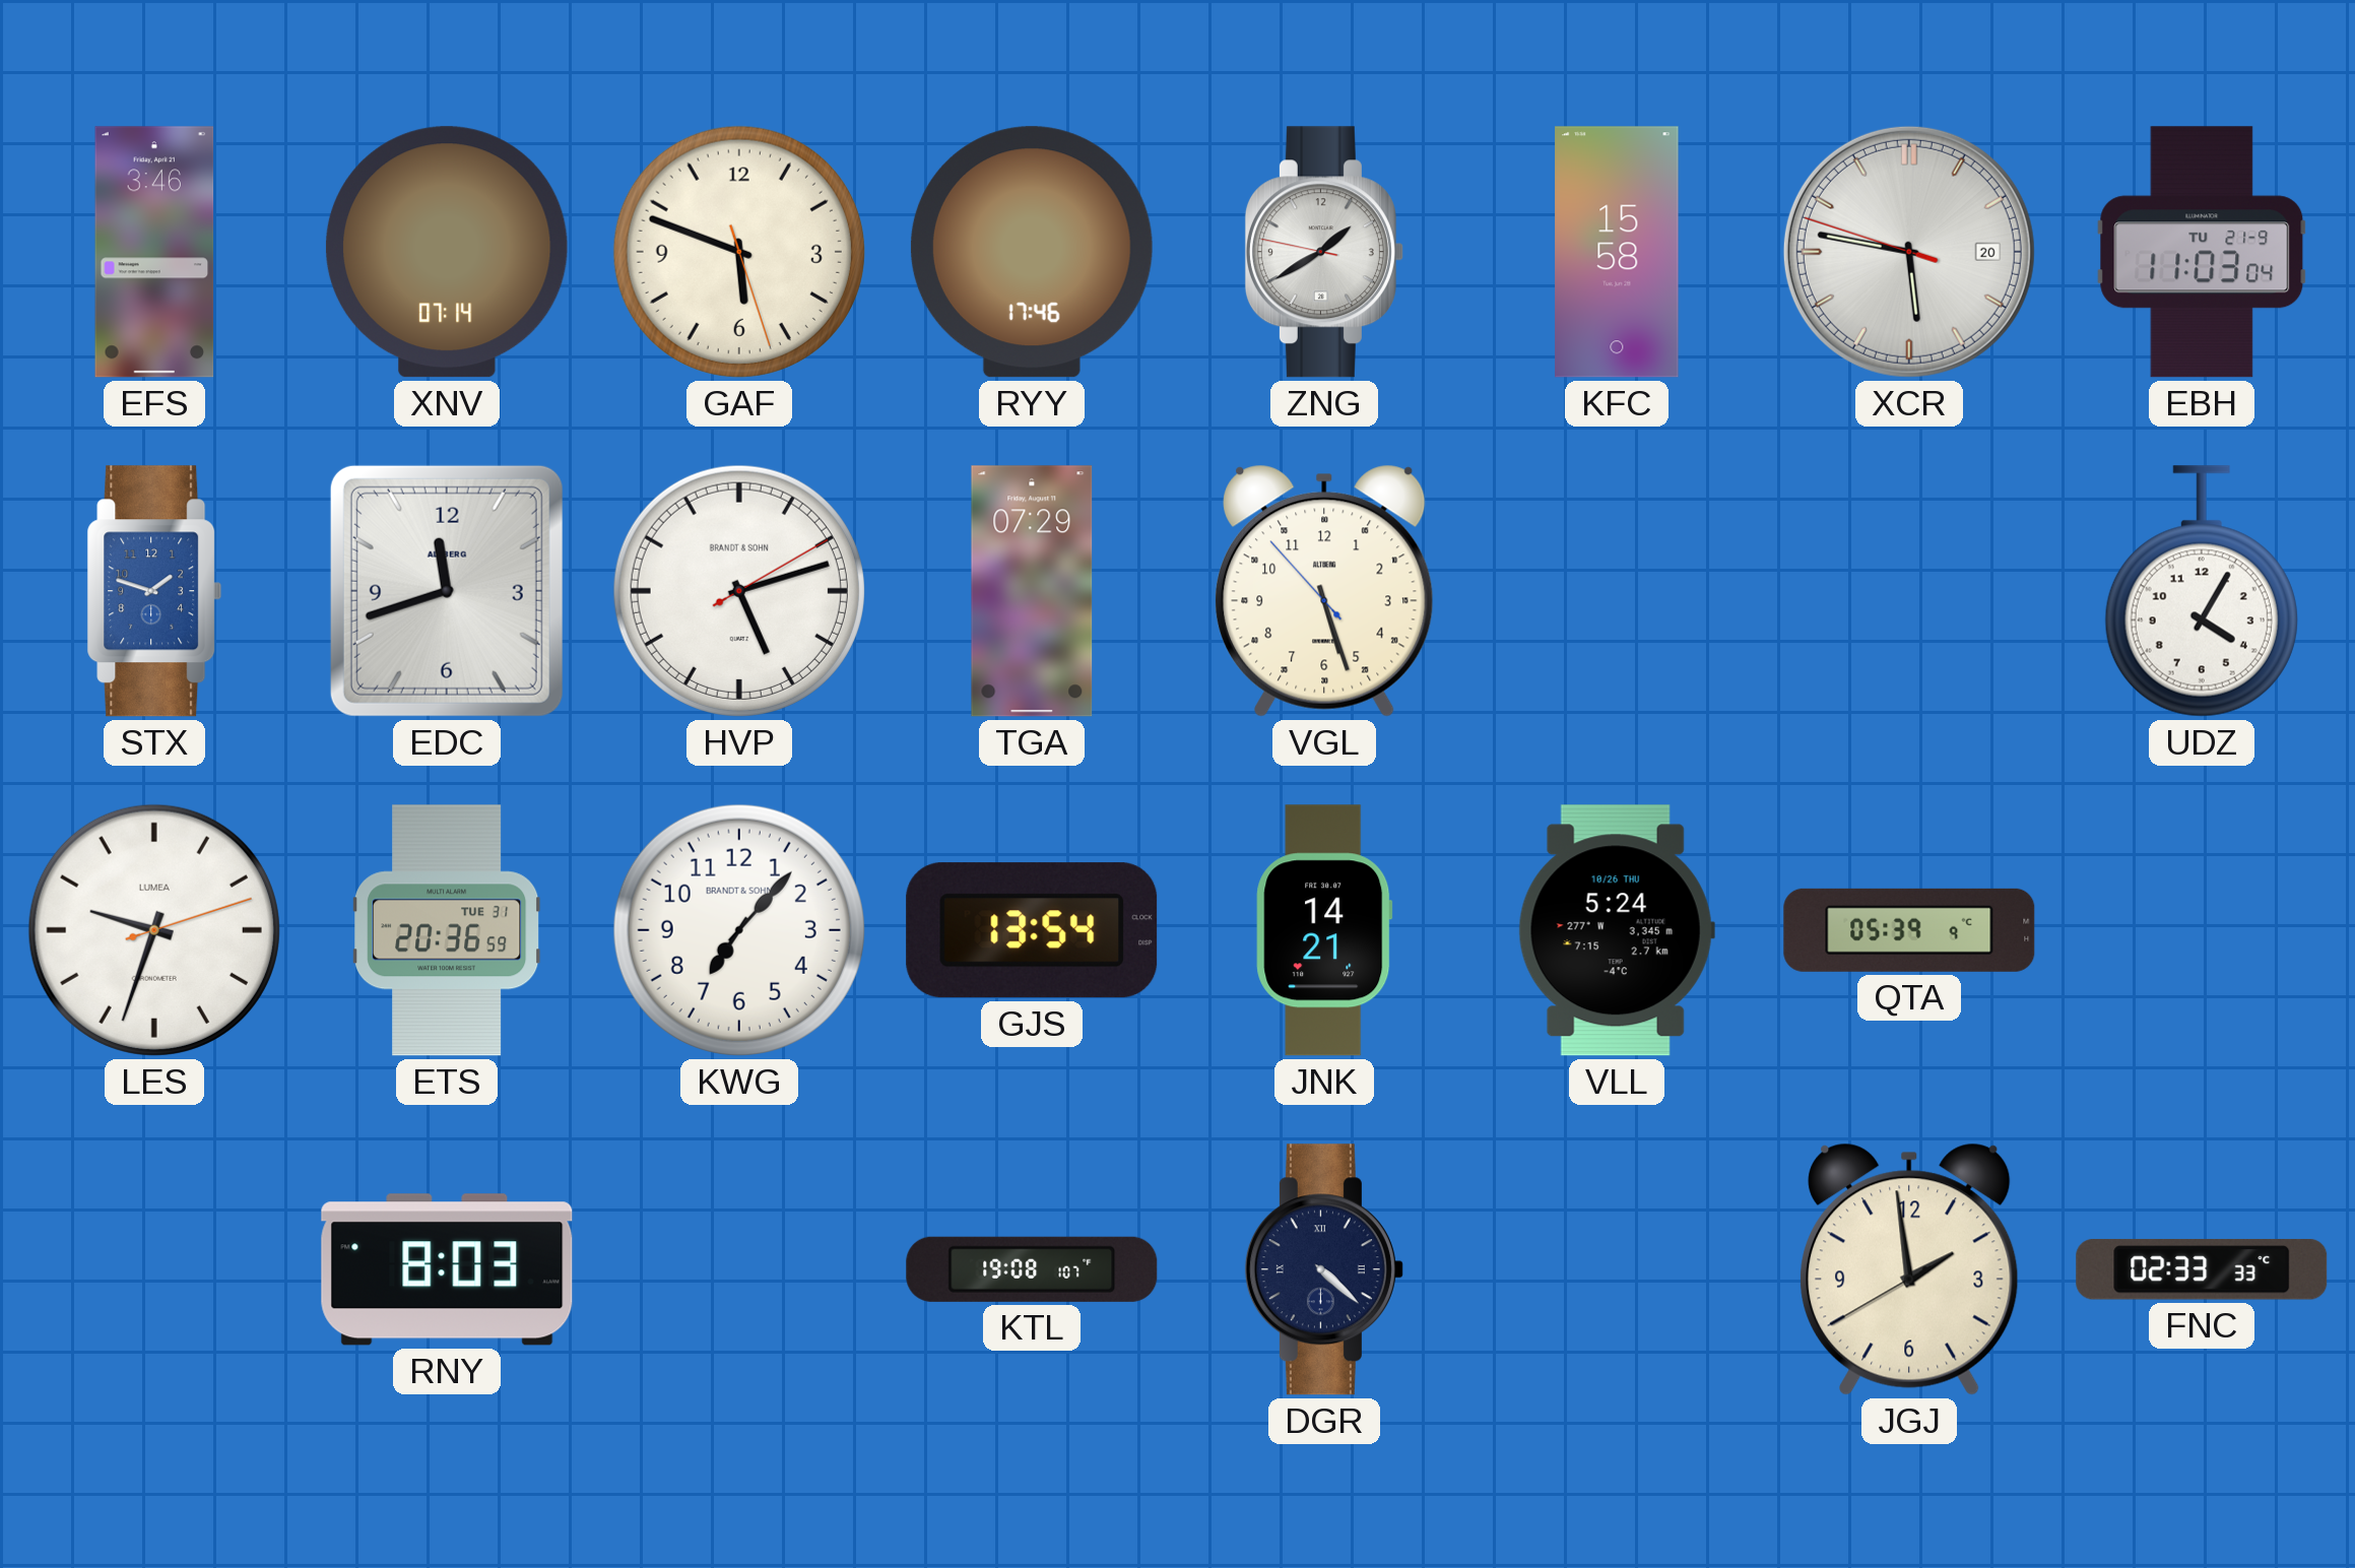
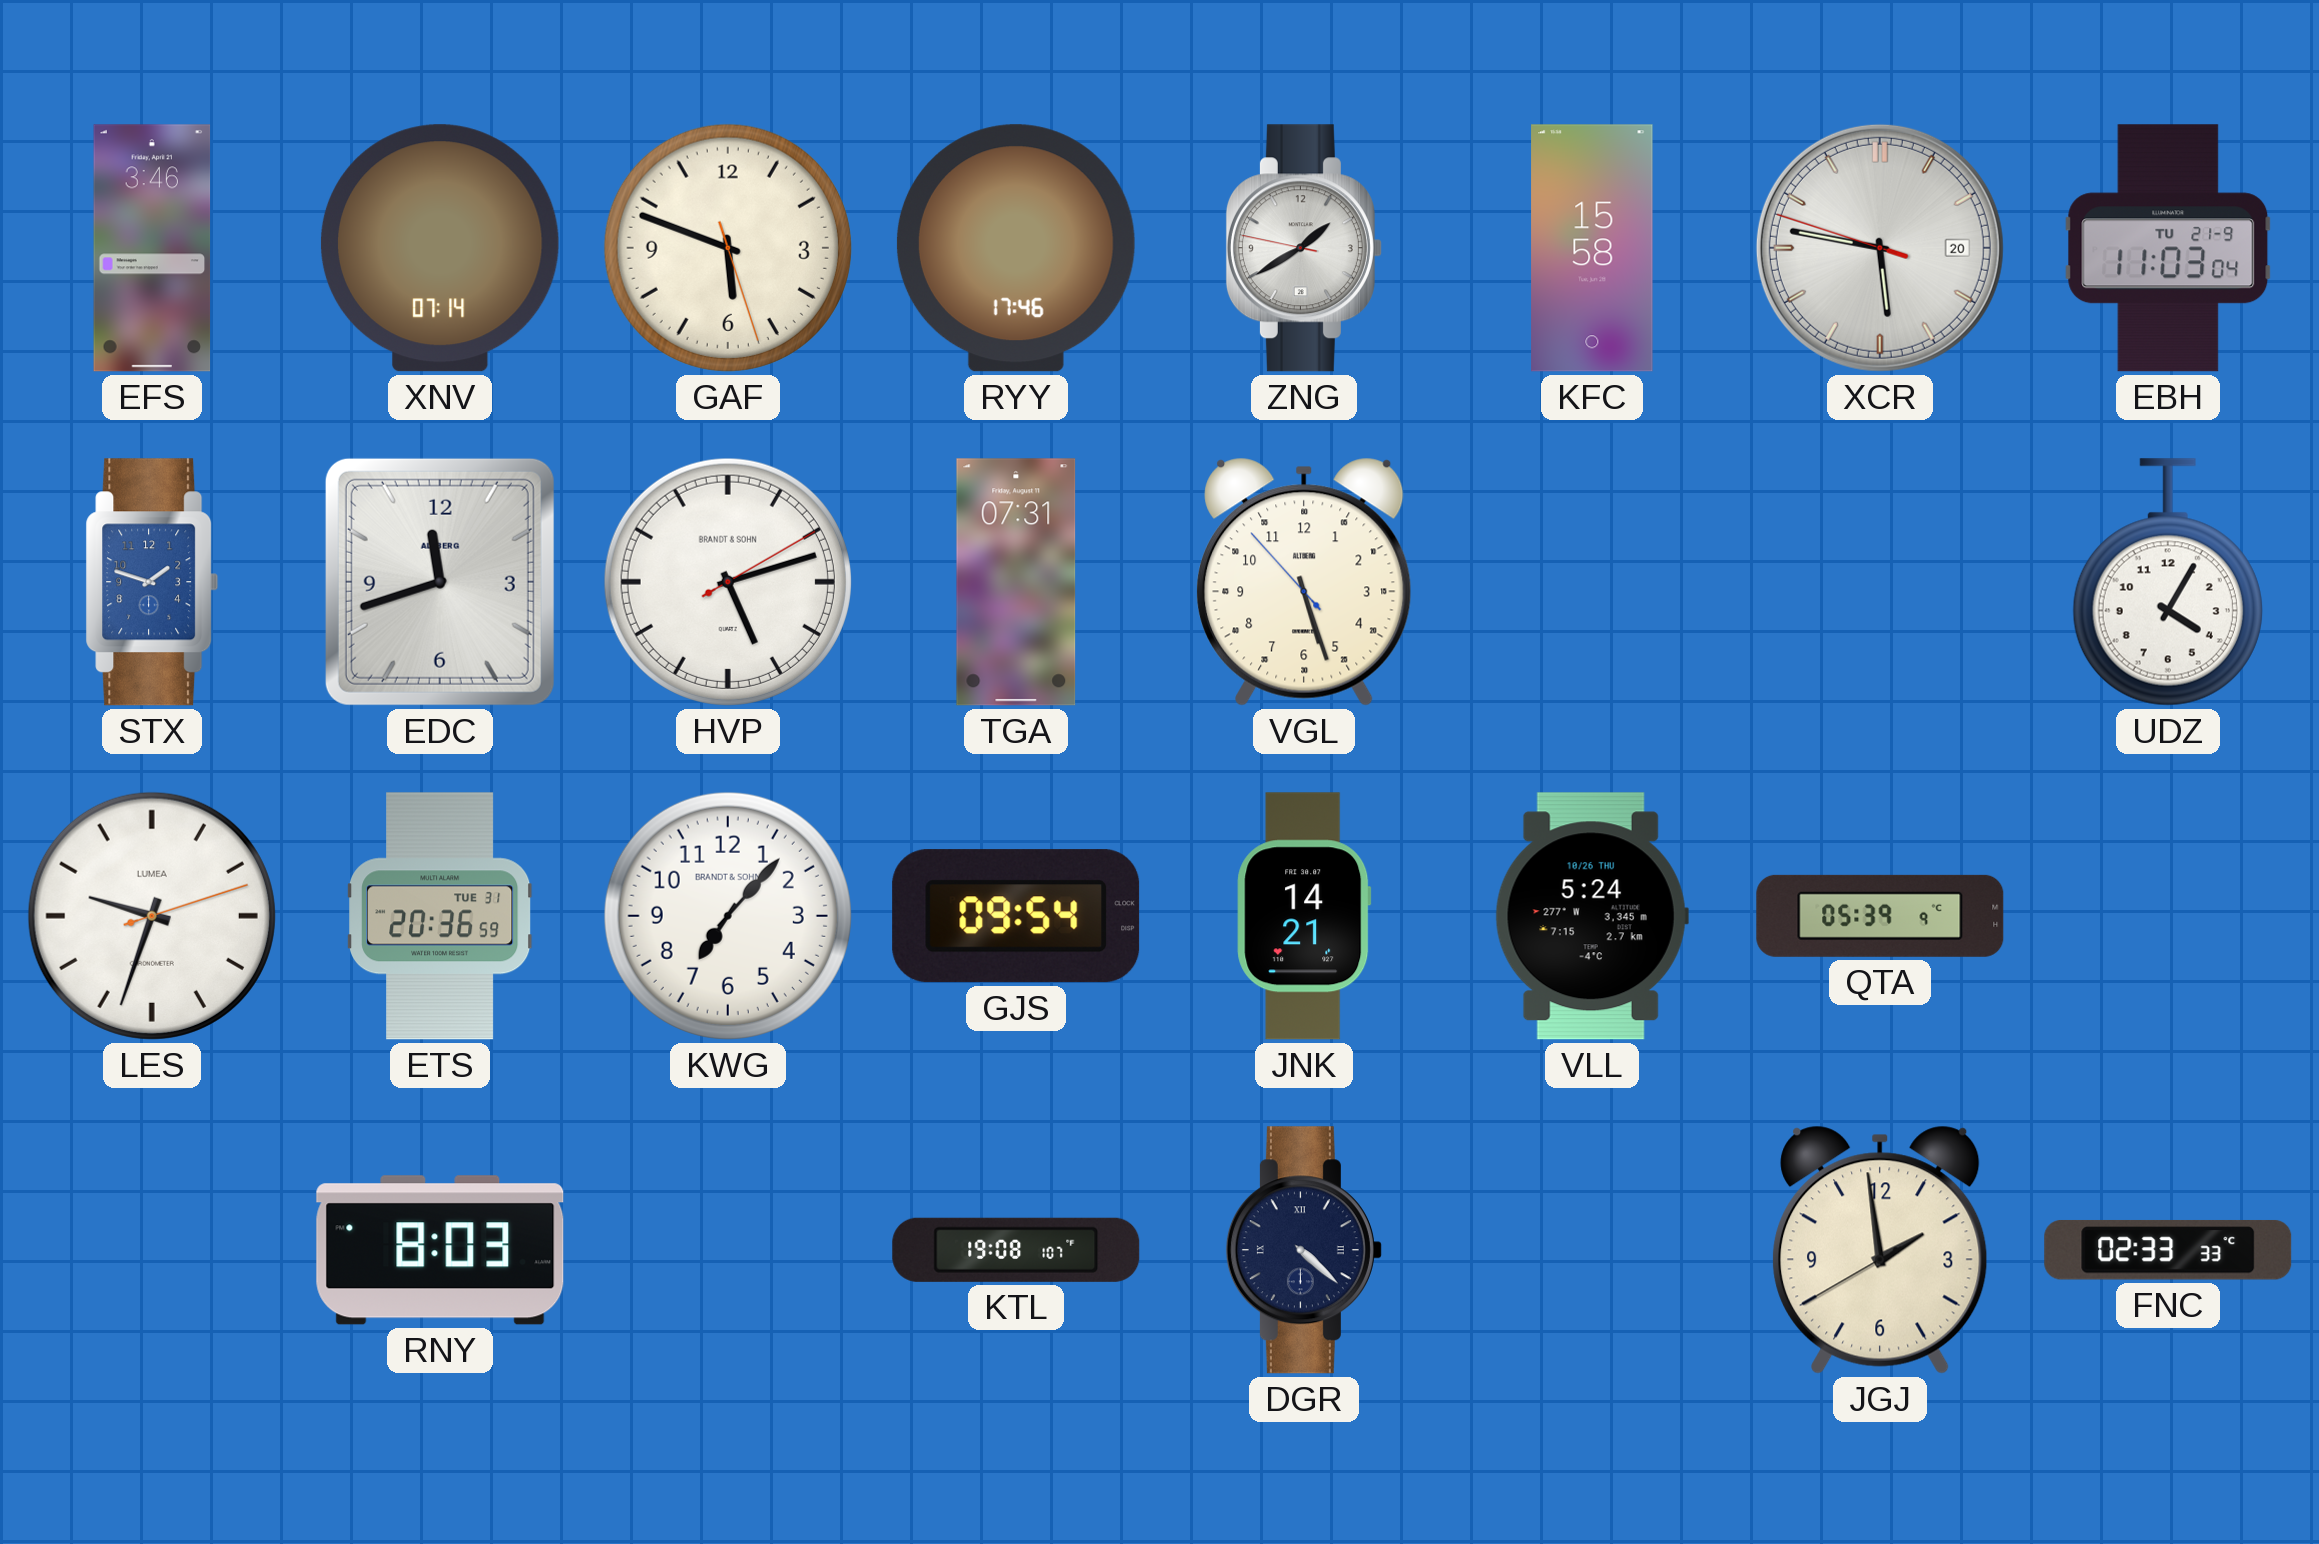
TGA: 07:29 -> 07:31 (1016, 582)
GJS: 13:54 -> 09:54 (1016, 916)
